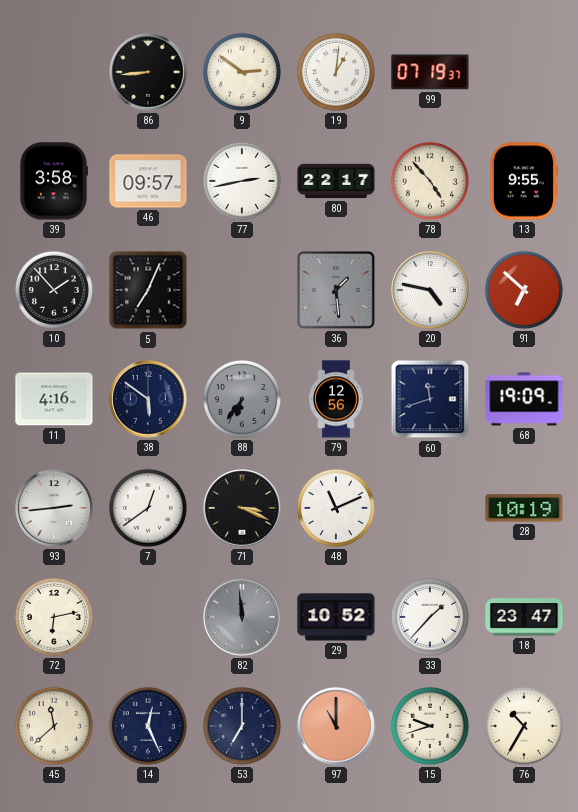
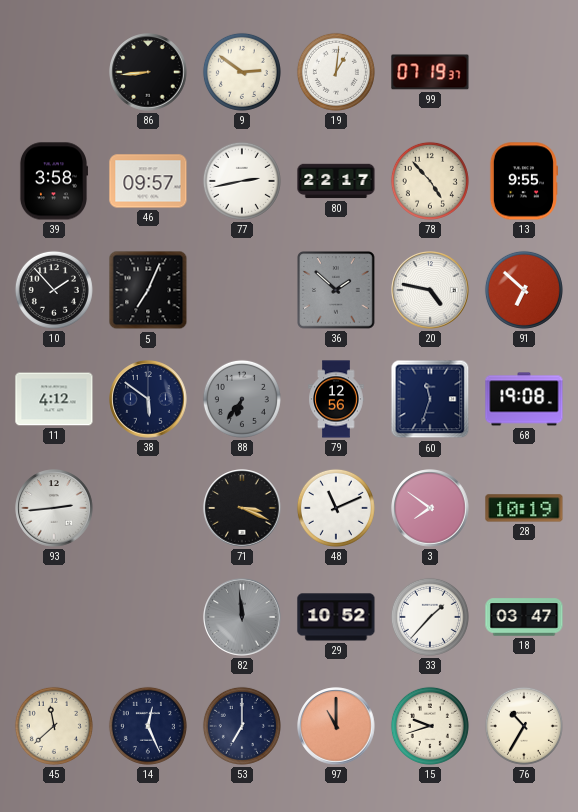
36: 1:29 -> 1:52 (336, 290)
11: 4:16 -> 4:12 (54, 399)
60: 11:42 -> 11:33 (430, 399)
68: 19:09 -> 19:08 (524, 399)
7: 12:39 -> none (148, 508)
3: none -> 7:51 (430, 508)
72: 6:13 -> none (54, 617)
18: 23:47 -> 03:47 (524, 617)
